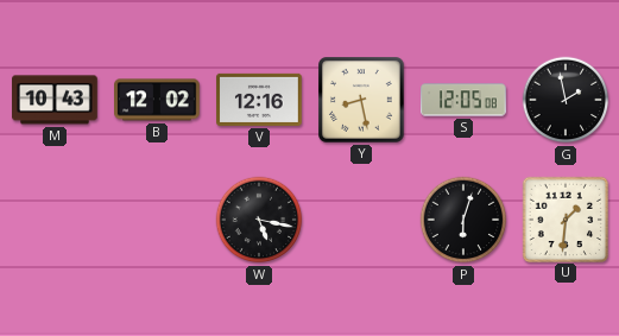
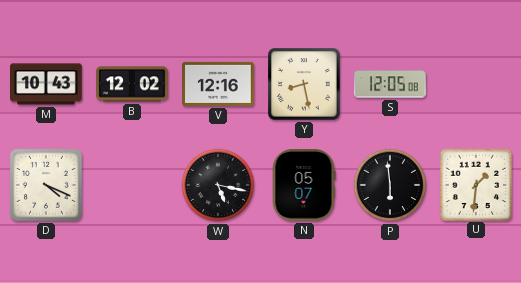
G: 1:58 -> none (566, 100)
D: none -> 4:19 (47, 186)
N: none -> 05:07 (304, 186)
P: 6:03 -> 5:59 (390, 185)
